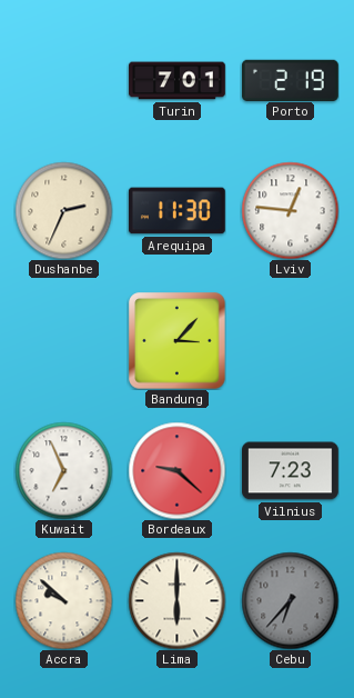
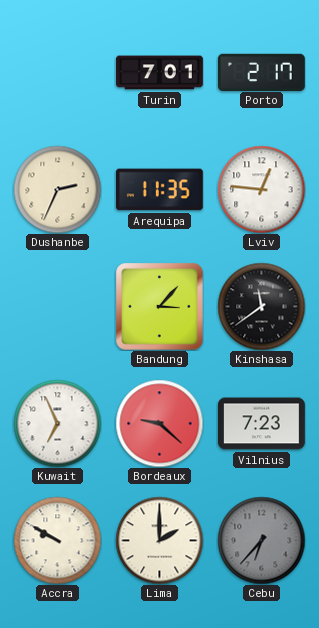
Porto: 2:19 -> 2:17 (261, 72)
Arequipa: 11:30 -> 11:35 (159, 190)
Kinshasa: none -> 11:39 (261, 306)
Accra: 9:52 -> 9:50 (57, 540)
Lima: 6:00 -> 2:00 (159, 540)
